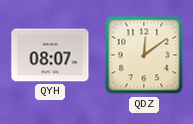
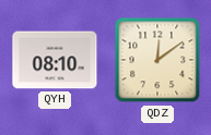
QYH: 08:07 -> 08:10 (55, 60)
